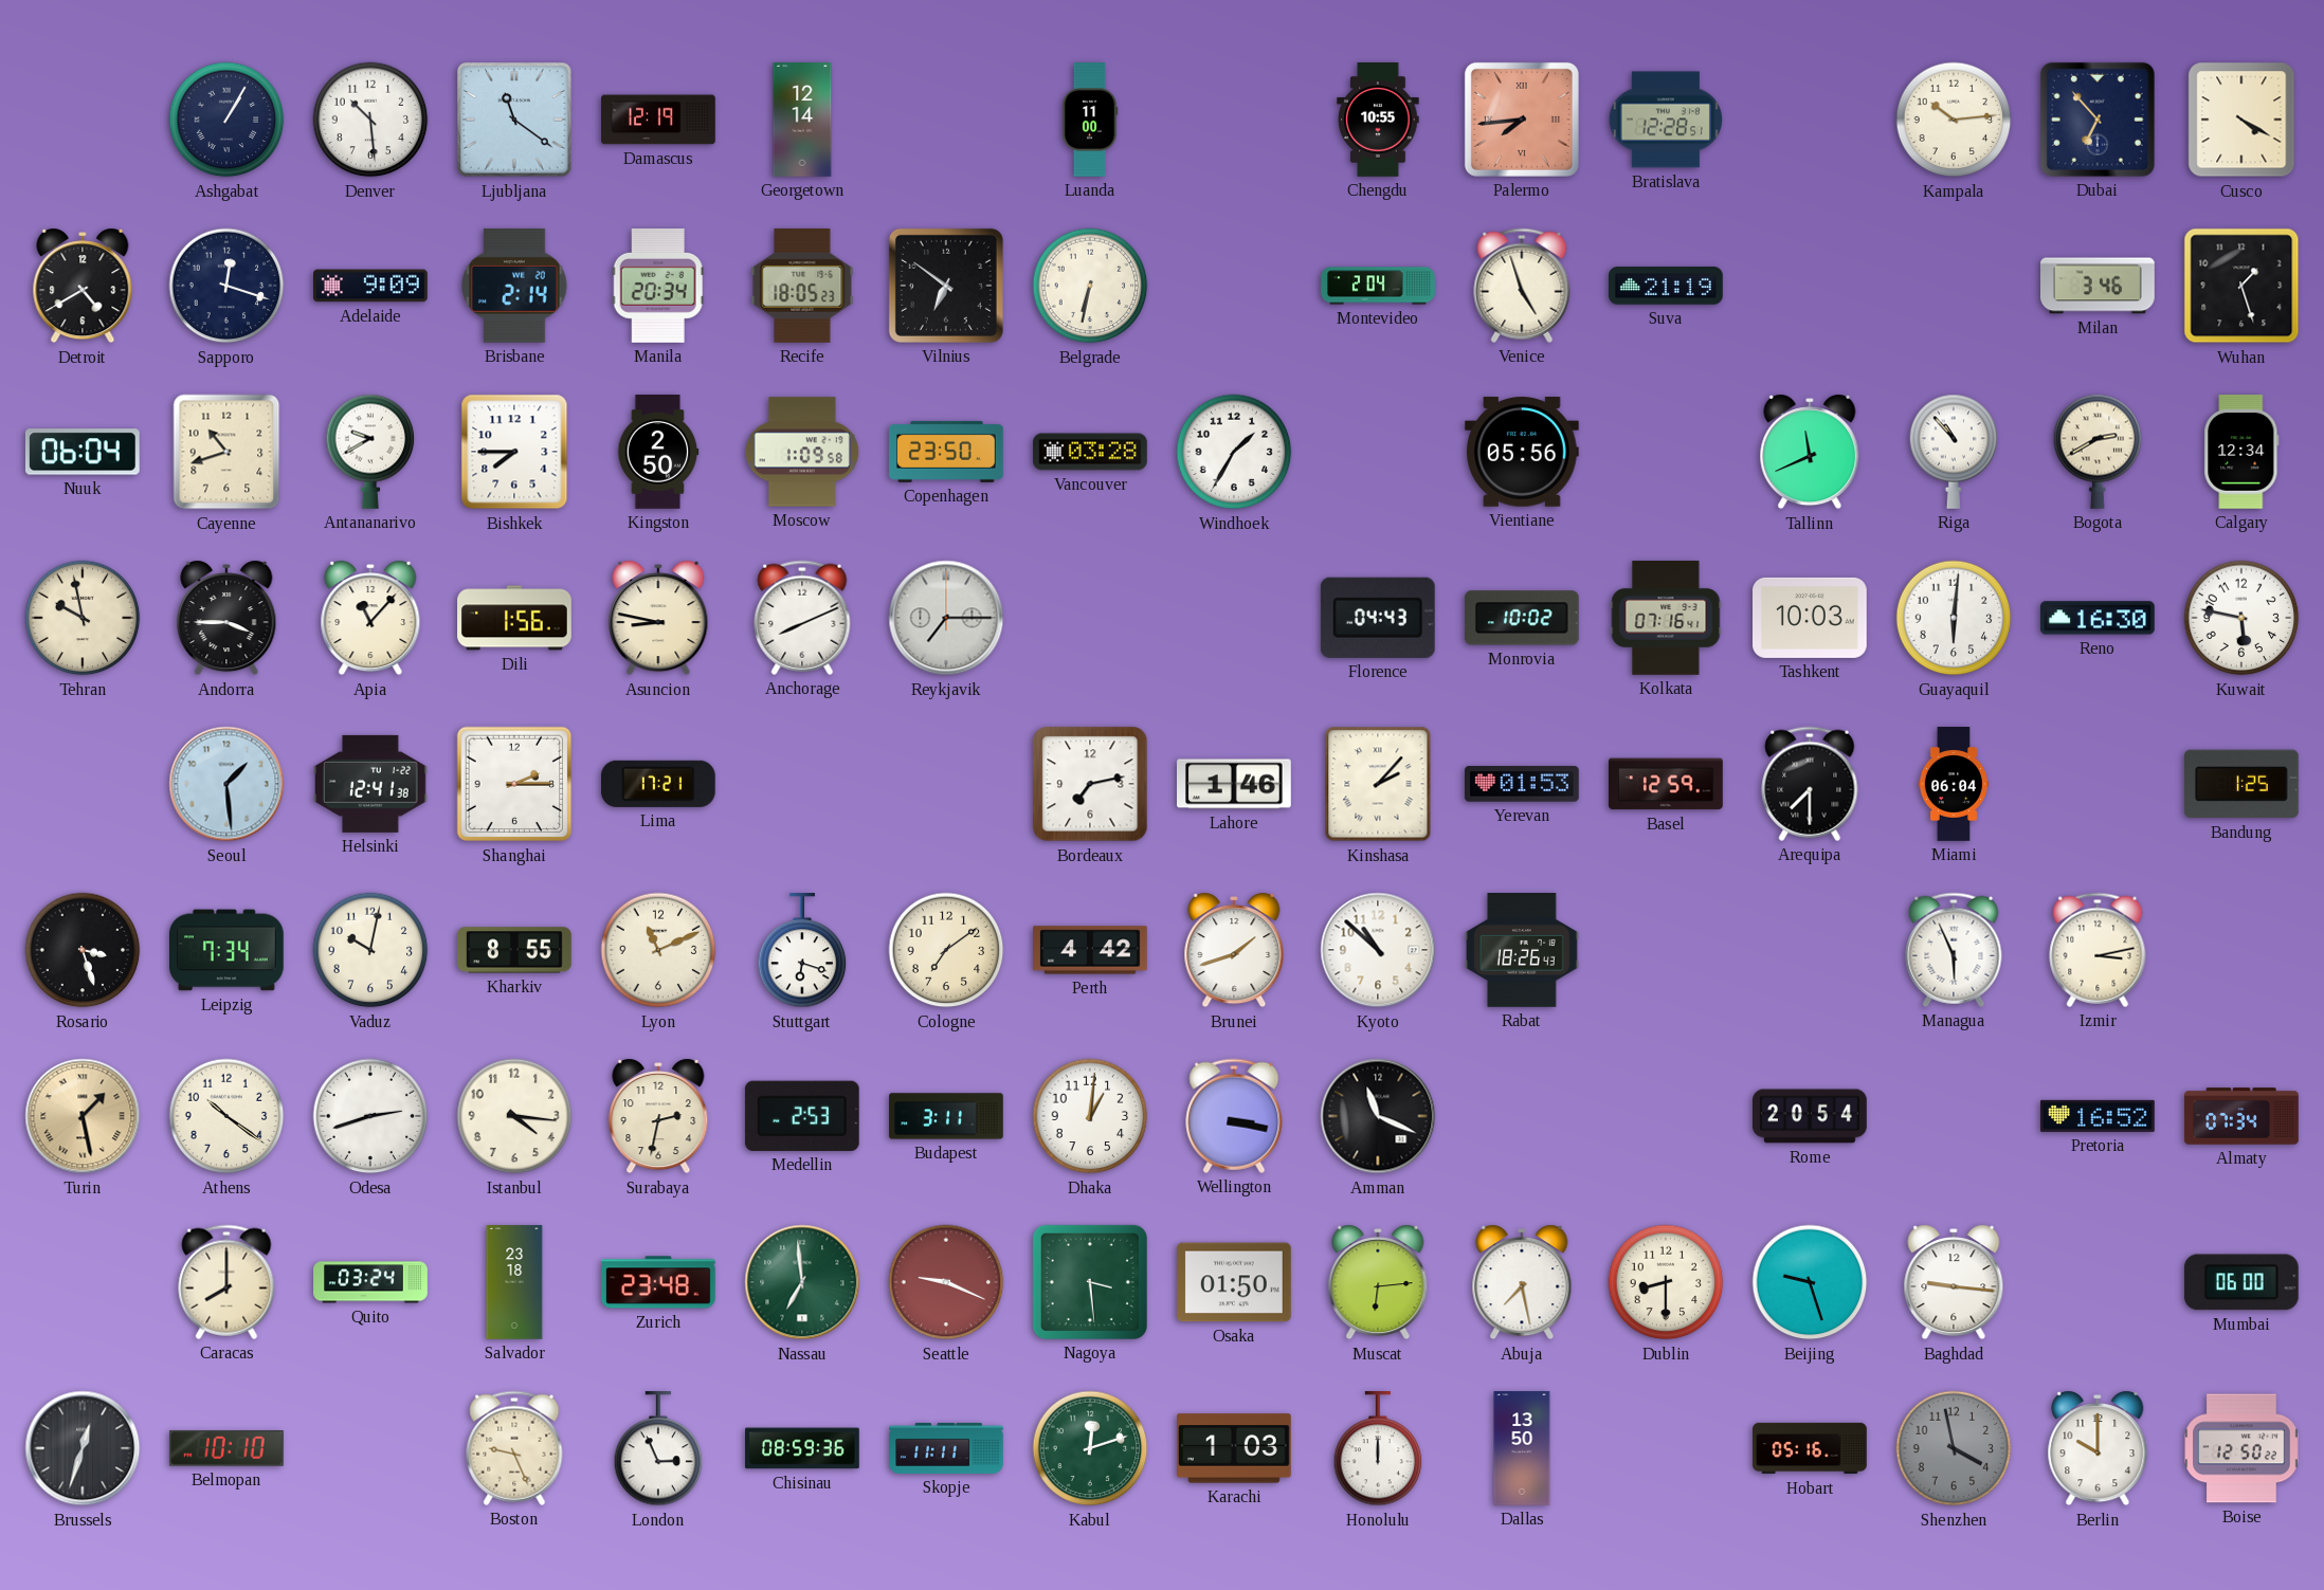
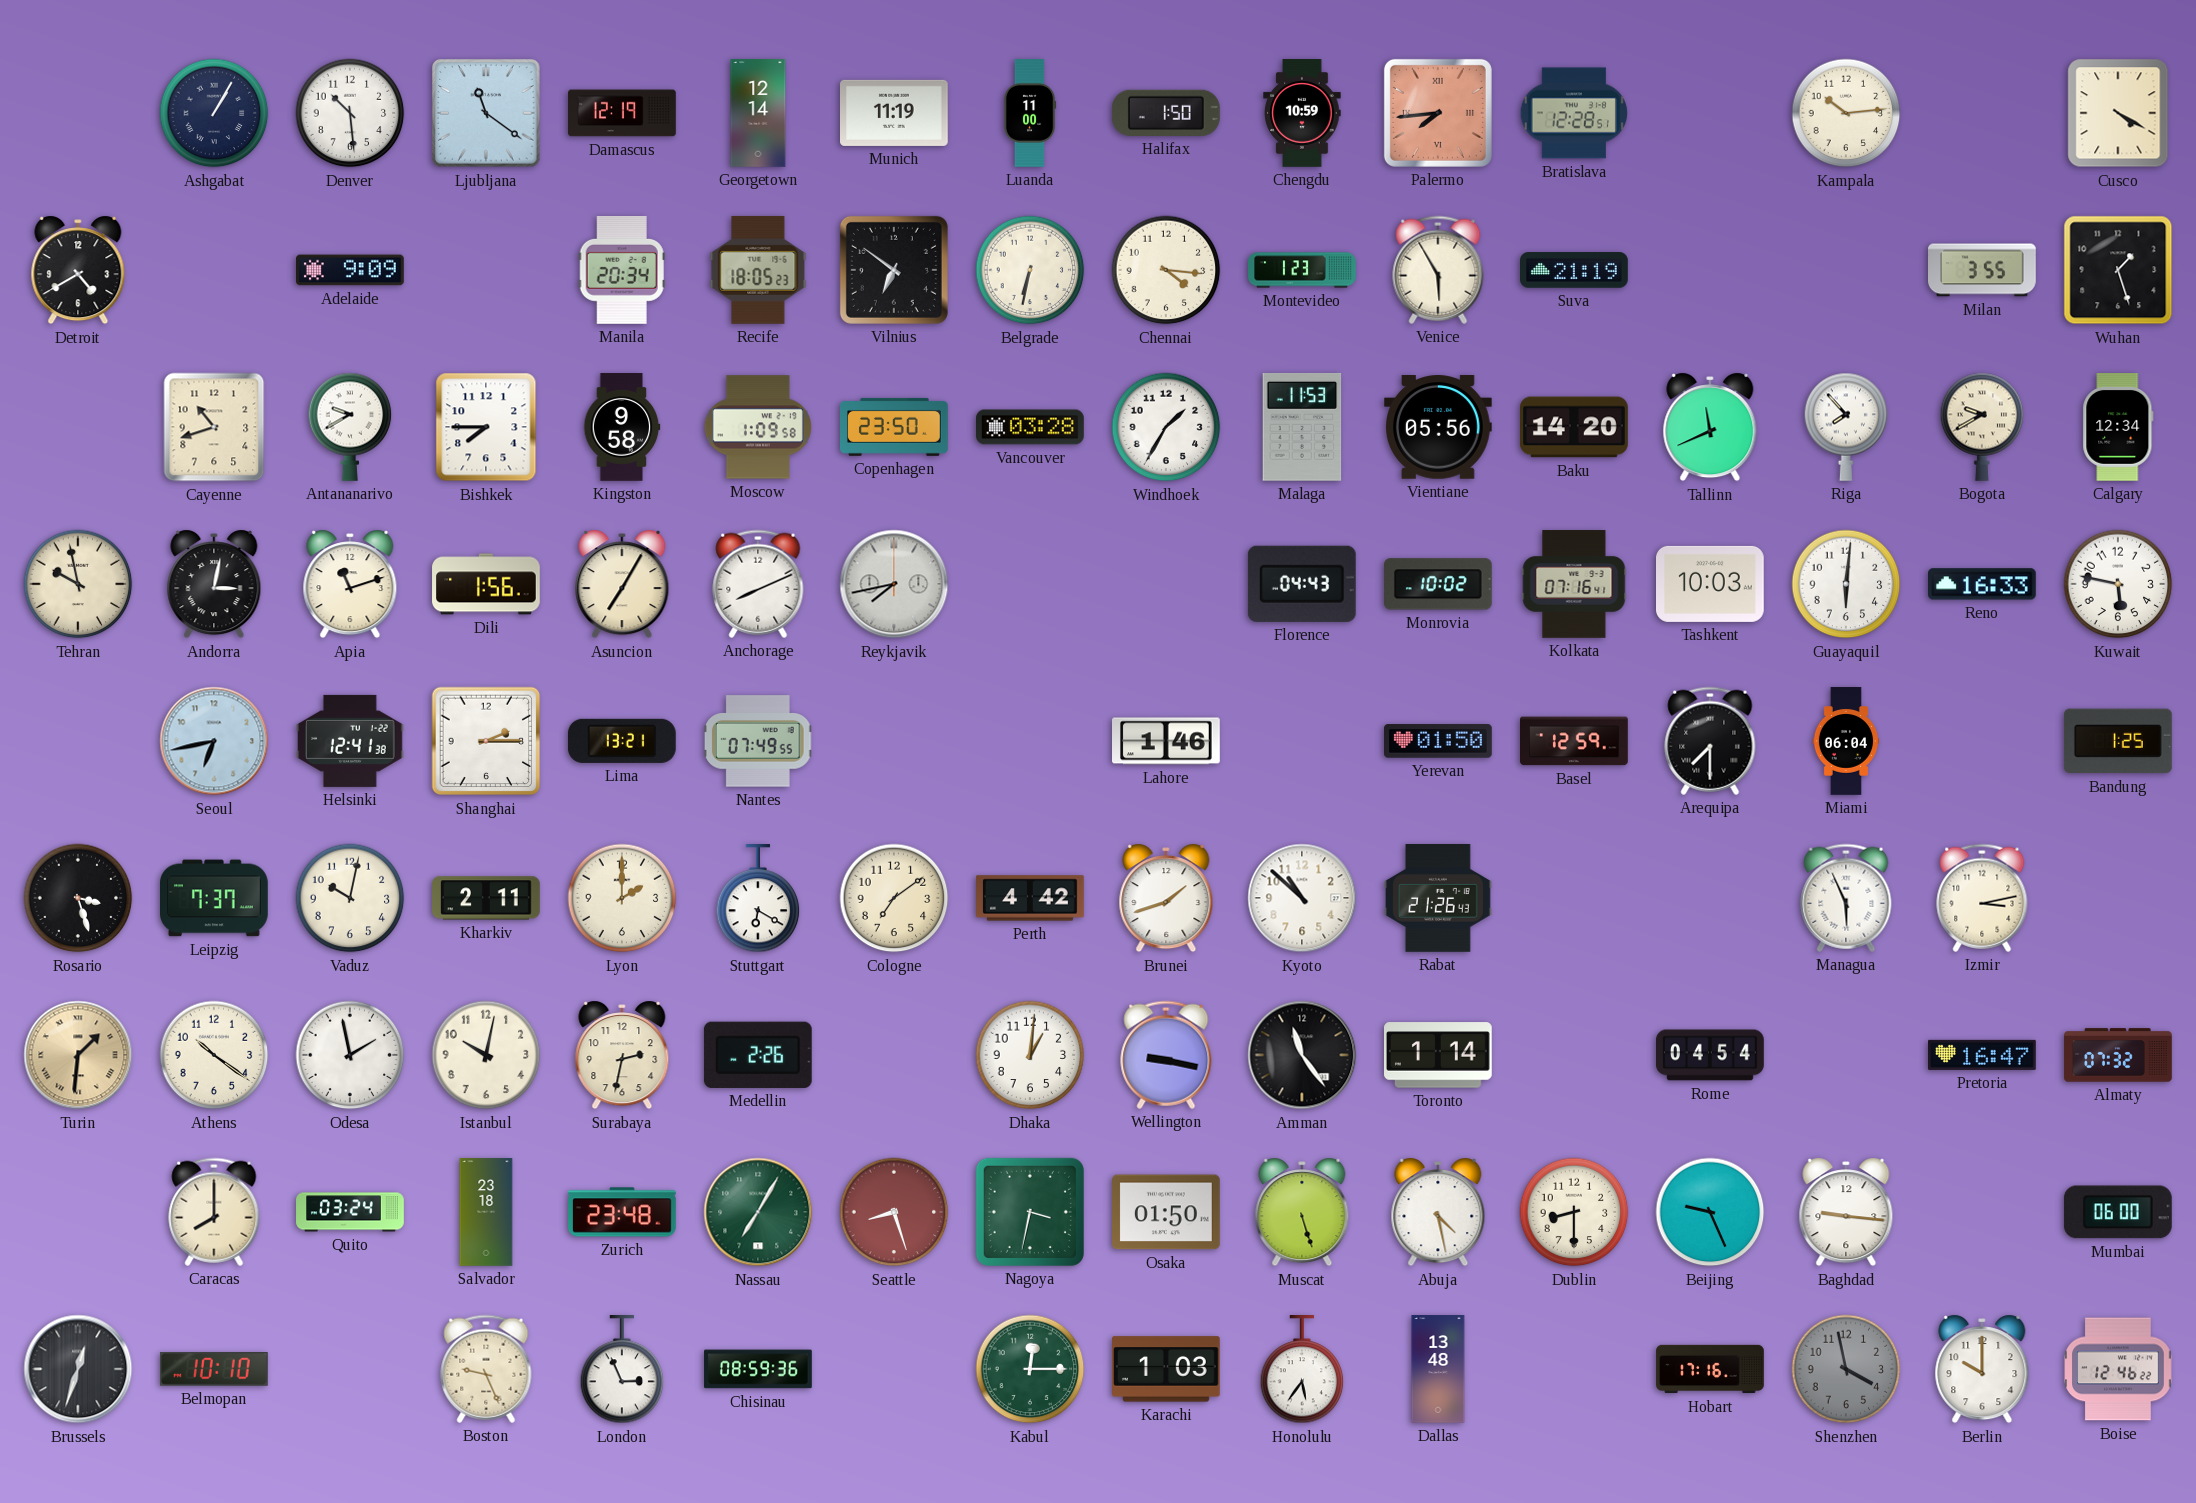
Munich: none -> 11:19 (895, 113)
Halifax: none -> 1:50 (1166, 113)
Chengdu: 10:55 -> 10:59 (1302, 113)
Dubai: 6:53 -> none (2098, 120)
Sapporo: 12:18 -> none (226, 286)
Brisbane: 2:14 -> none (514, 286)
Chennai: none -> 4:16 (1166, 270)
Montevideo: 2:04 -> 1:23 (1302, 270)
Venice: 4:57 -> 5:55 (1438, 270)
Milan: 3:46 -> 3:55 (1983, 270)
Nuuk: 06:04 -> none (83, 452)
Kingston: 2:50 -> 9:58 (622, 427)
Malaga: none -> 11:53 (1302, 427)
Baku: none -> 14:20 (1575, 427)
Riga: 10:53 -> 7:53 (1846, 427)
Bogota: 2:40 -> 9:40 (1982, 427)
Andorra: 3:45 -> 3:02 (214, 584)
Apia: 11:07 -> 11:12 (350, 584)
Asuncion: 8:47 -> 7:05 (622, 584)
Reykjavik: 7:15 -> 7:43 (894, 584)
Reno: 16:30 -> 16:33 (1983, 584)
Seoul: 1:29 -> 6:43 (214, 741)
Lima: 17:21 -> 13:21 (622, 741)
Nantes: none -> 07:49 (758, 741)
Bordeaux: 7:13 -> none (1090, 784)
Kinshasa: 2:07 -> none (1378, 784)
Yerevan: 01:53 -> 01:50 (1439, 741)
Leipzig: 7:34 -> 7:37 (215, 898)
Kharkiv: 8:55 -> 2:11 (487, 898)
Lyon: 11:11 -> 2:00 (622, 898)
Stuttgart: 6:18 -> 6:20 (758, 899)
Rabat: 18:26 -> 21:26 (1439, 899)
Turin: 1:28 -> 1:31 (78, 1055)
Odesa: 2:42 -> 1:58 (350, 1055)
Istanbul: 4:16 -> 10:02 (486, 1055)
Medellin: 2:53 -> 2:26 (758, 1055)
Budapest: 3:11 -> none (946, 1116)
Wellington: 3:17 -> 9:17 (1166, 1055)
Amman: 11:19 -> 11:24 (1302, 1055)
Toronto: none -> 1:14 (1439, 1055)
Rome: 20:54 -> 04:54 (1710, 1055)
Pretoria: 16:52 -> 16:47 (1983, 1055)
Almaty: 07:34 -> 07:32 (2118, 1055)
Nassau: 6:59 -> 7:05 (758, 1212)
Seattle: 9:19 -> 8:27 (894, 1212)
Nagoya: 3:29 -> 3:32 (1030, 1212)
Muscat: 6:14 -> 5:27 (1302, 1212)
Abuja: 7:28 -> 4:28 (1438, 1212)
Beijing: 9:27 -> 9:26 (1710, 1212)
Skopje: 11:11 -> none (946, 1448)
Kabul: 12:12 -> 12:15 (1030, 1369)
Honolulu: 12:00 -> 5:36 (1302, 1370)
Dallas: 13:50 -> 13:48 (1438, 1369)
Hobart: 05:16 -> 17:16 (1710, 1369)
Boise: 12:50 -> 12:46 (2118, 1369)
